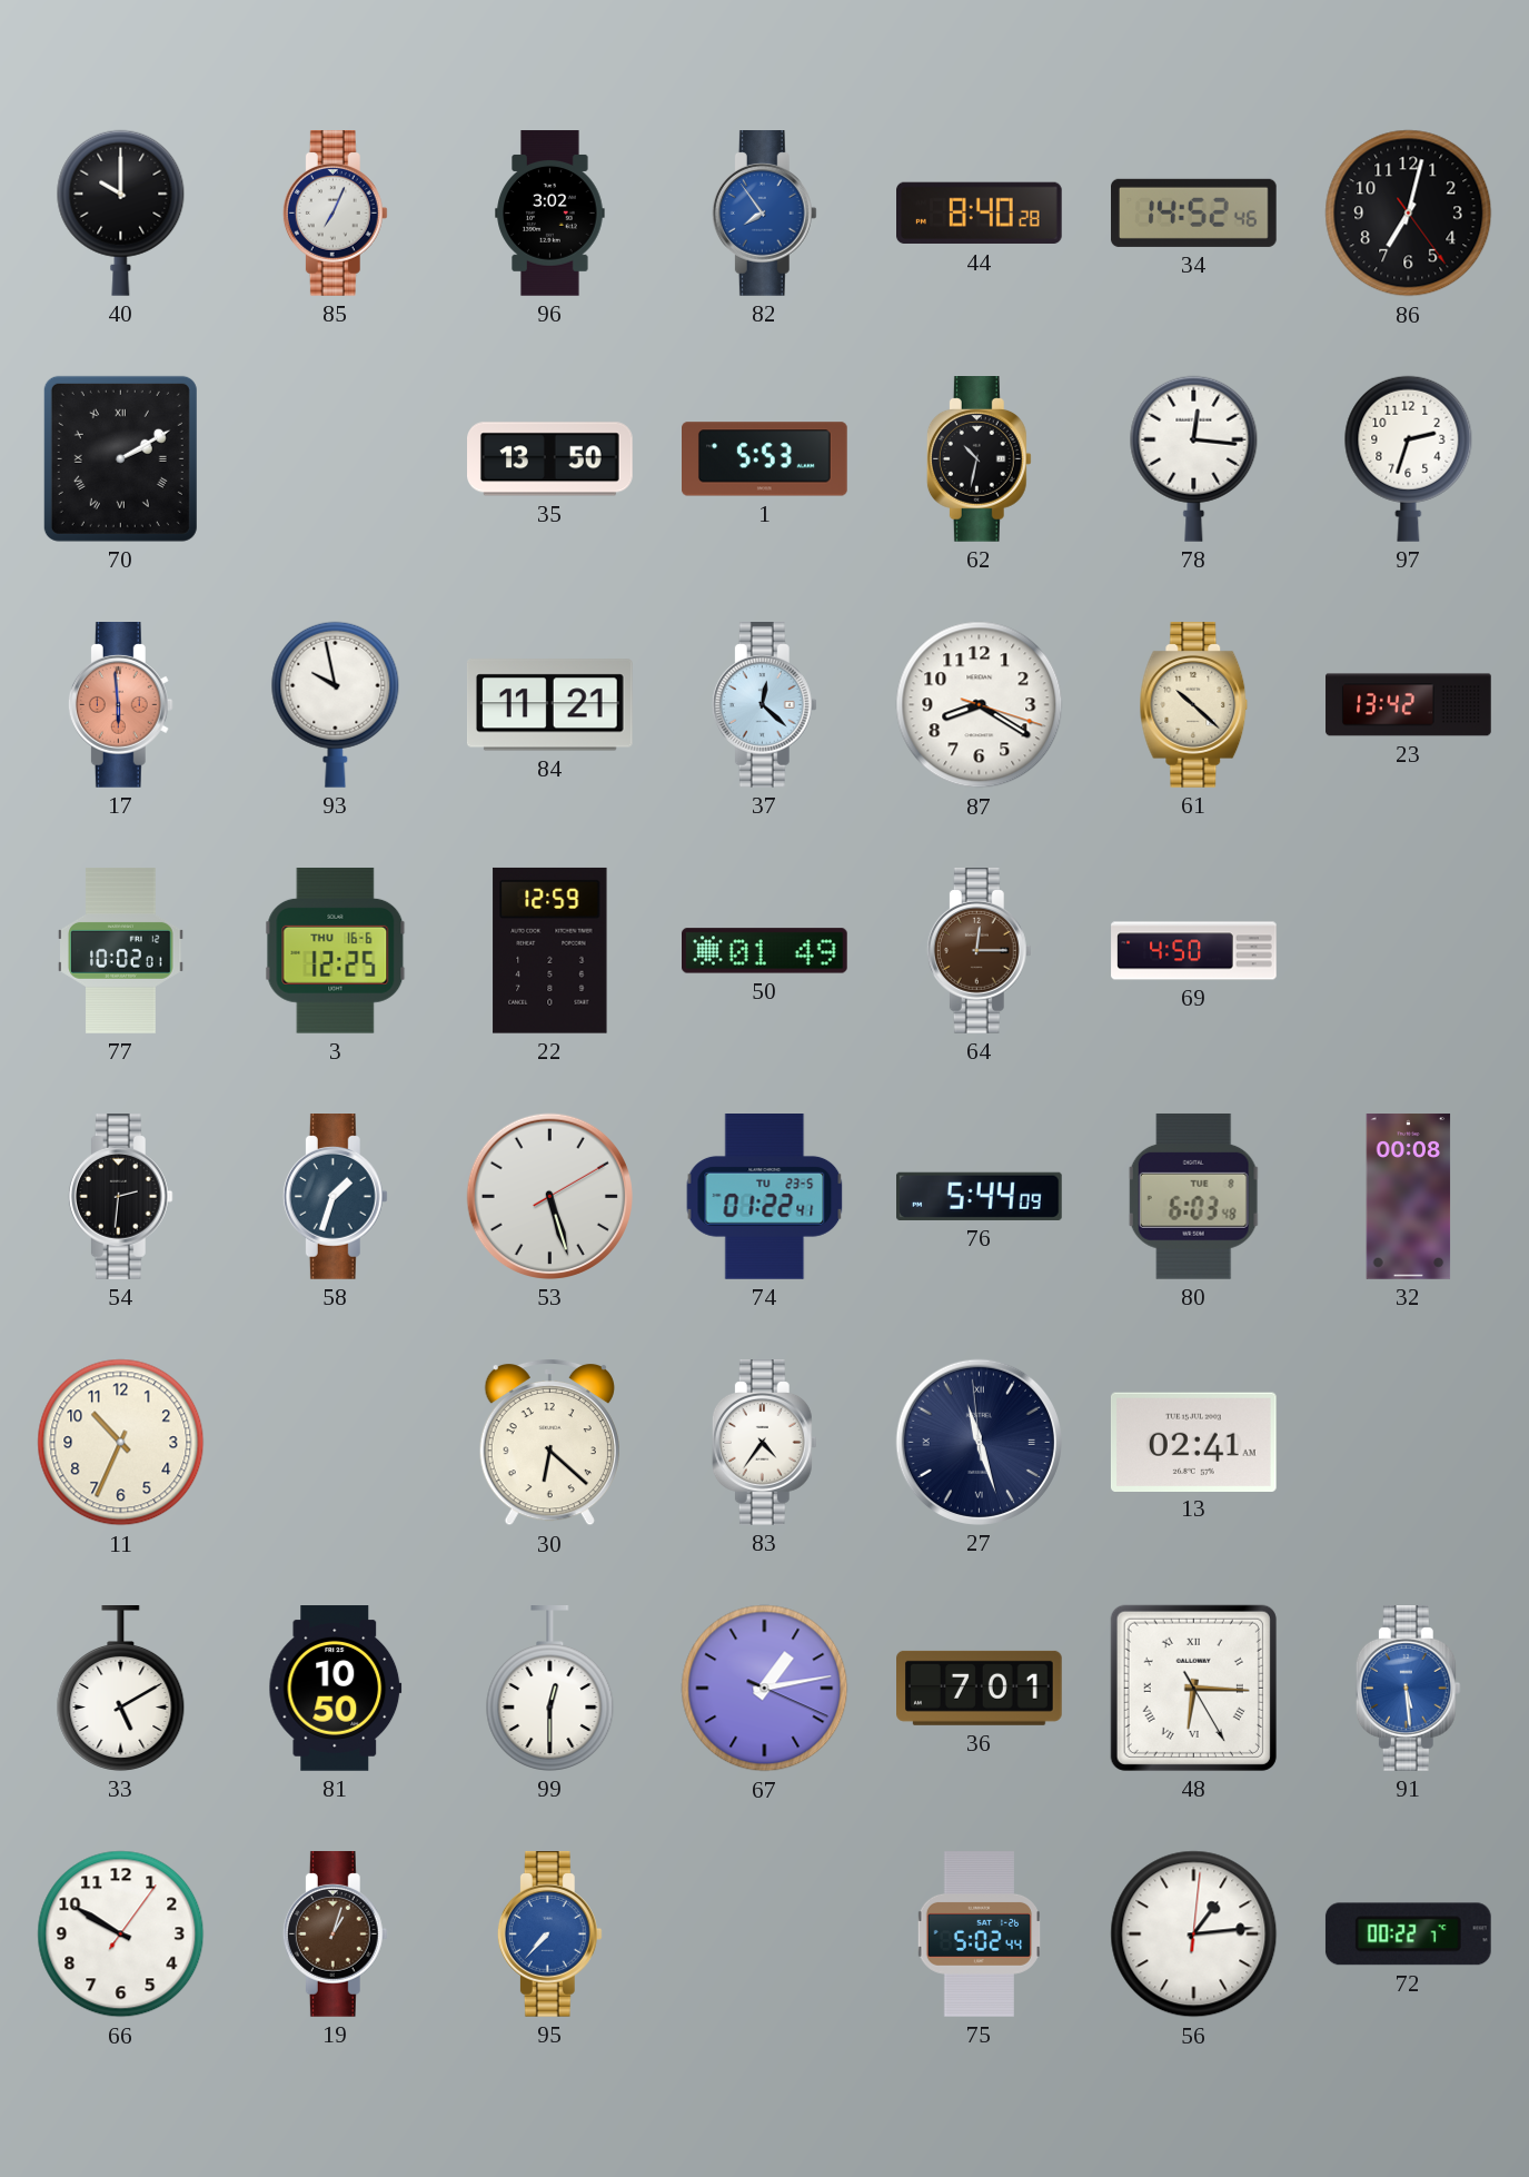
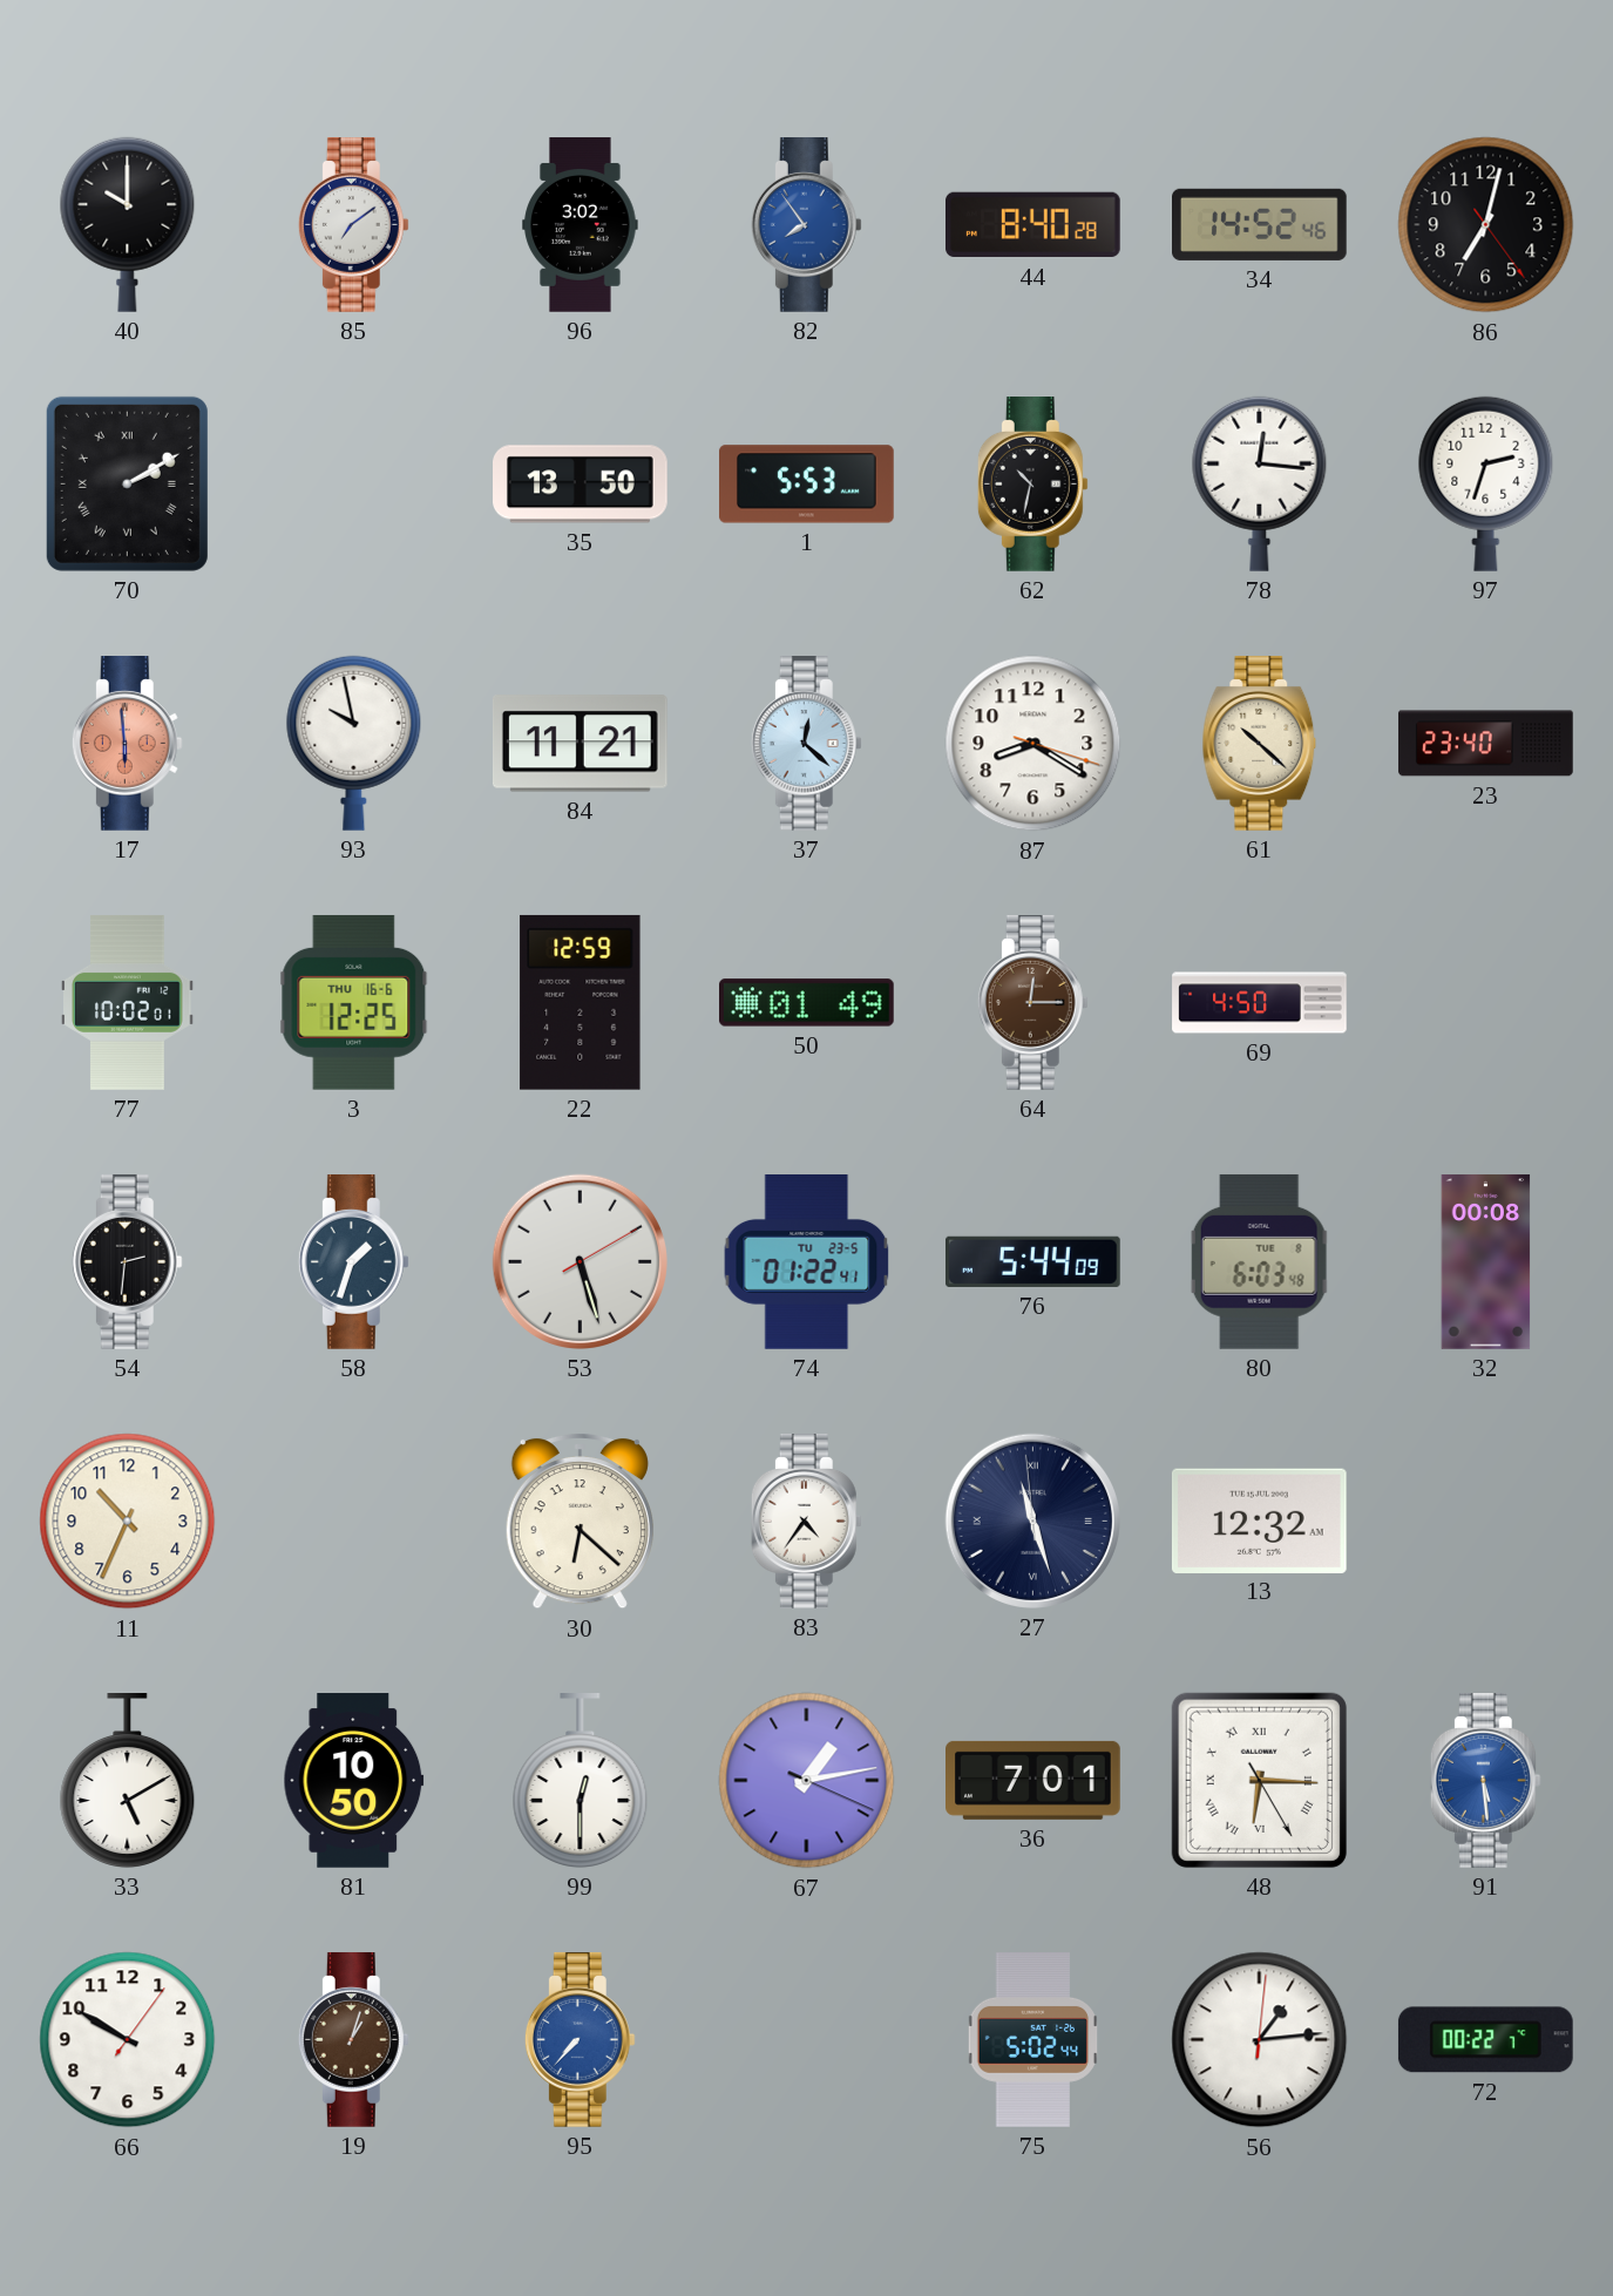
85: 7:04 -> 7:09 (353, 225)
23: 13:42 -> 23:40 (1486, 744)
13: 02:41 -> 12:32 (1259, 1520)
